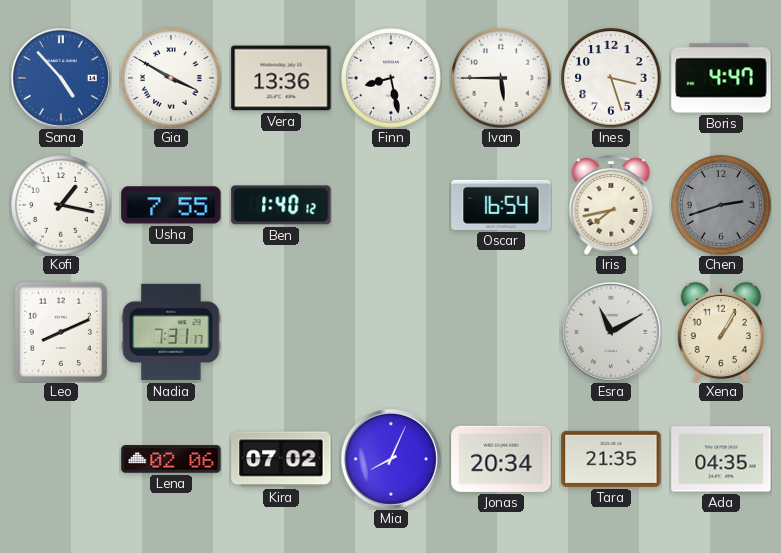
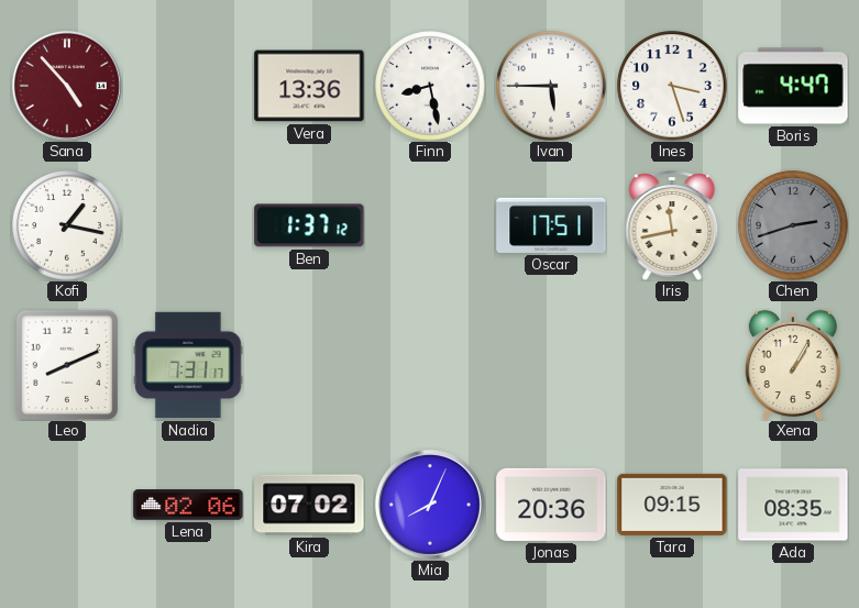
Sana dial: blue -> burgundy (67, 86)
Gia: 3:50 -> none (171, 78)
Usha: 7:55 -> none (171, 205)
Ben: 1:40 -> 1:37 (309, 225)
Oscar: 16:54 -> 17:51 (551, 225)
Iris: 7:43 -> 11:43 (672, 225)
Esra: 11:10 -> none (611, 332)
Jonas: 20:34 -> 20:36 (551, 505)
Tara: 21:35 -> 09:15 (672, 505)
Ada: 04:35 -> 08:35 (793, 505)
